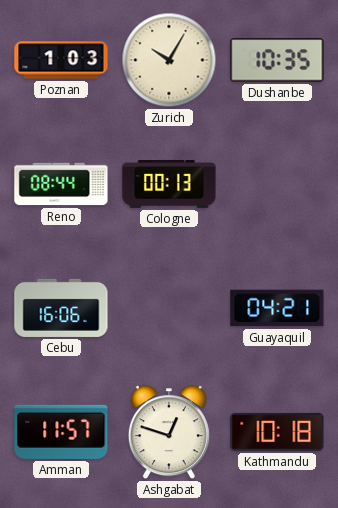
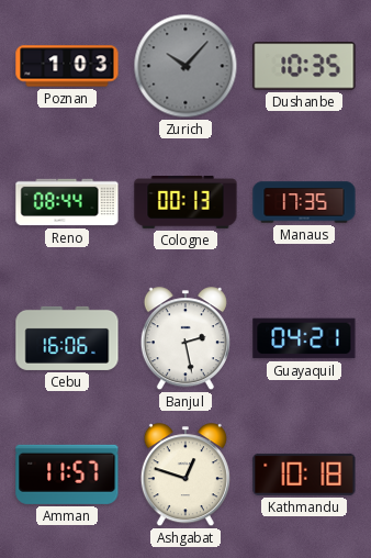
Zurich: 10:05 -> 10:07 (185, 66)
Zurich dial: cream -> grey (185, 66)
Manaus: none -> 17:35 (304, 202)
Banjul: none -> 2:28 (185, 339)
